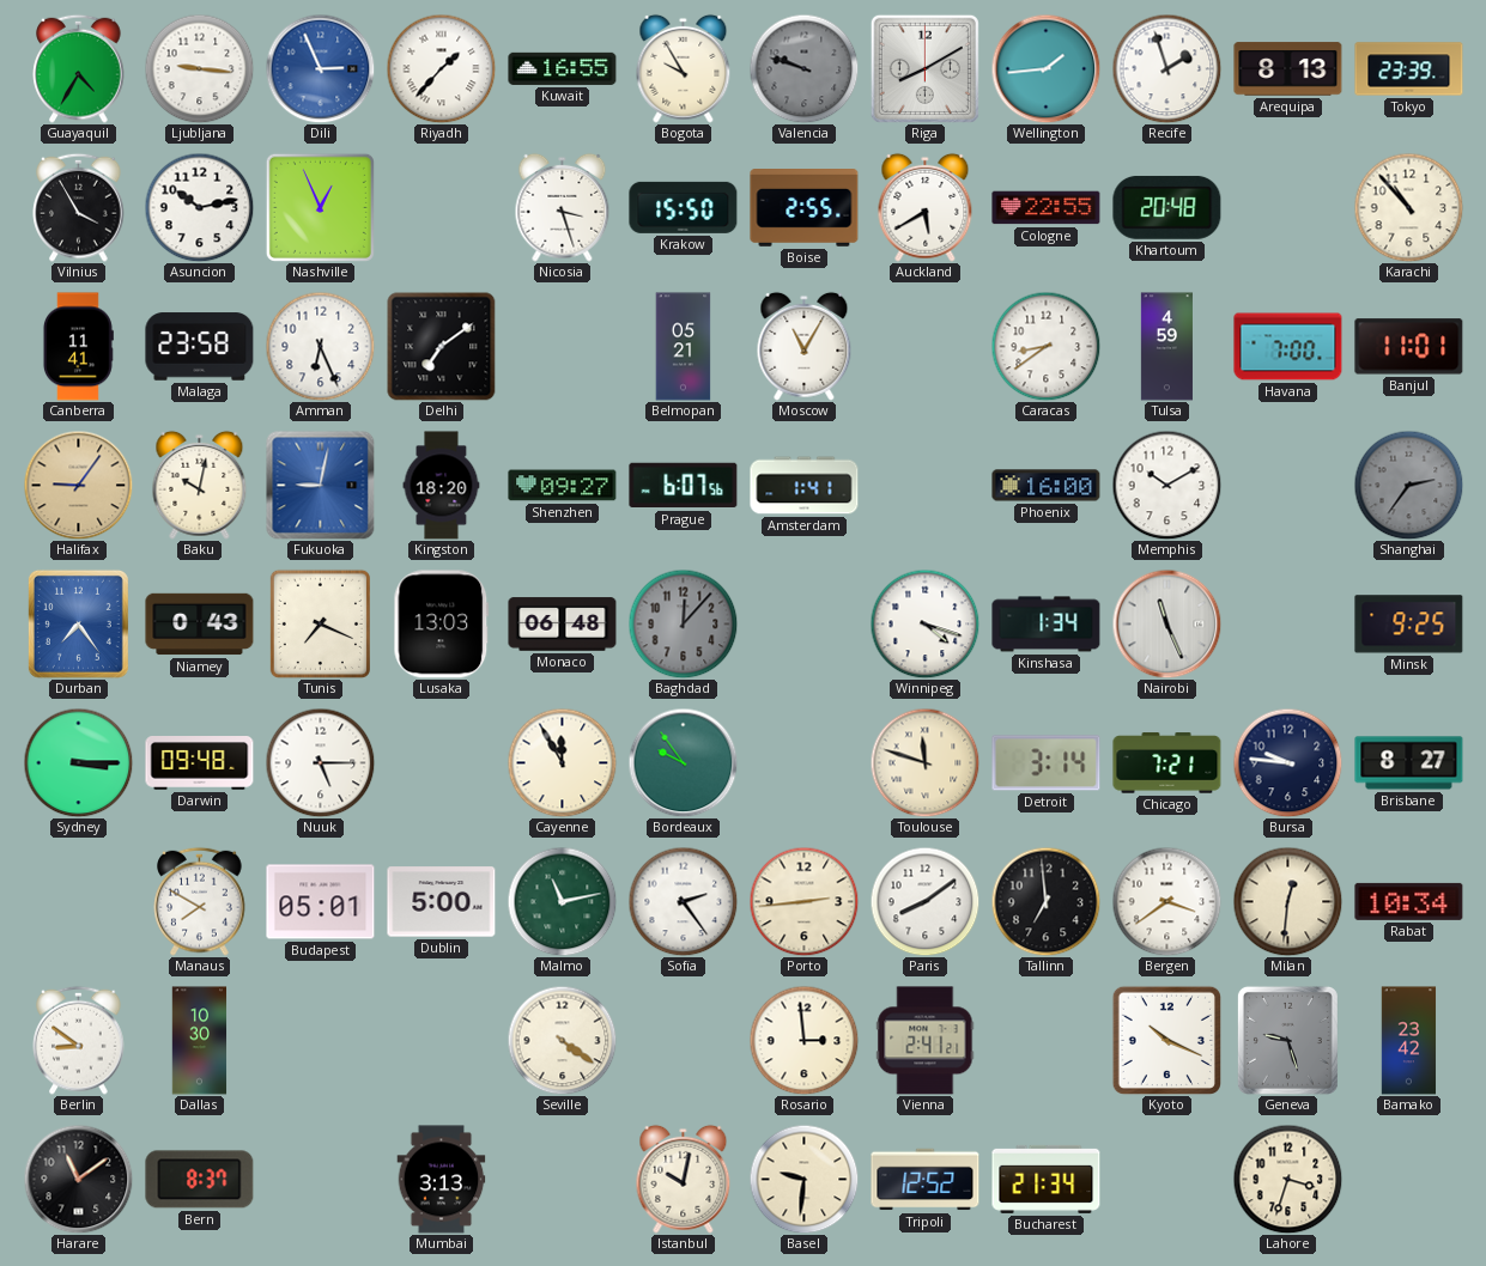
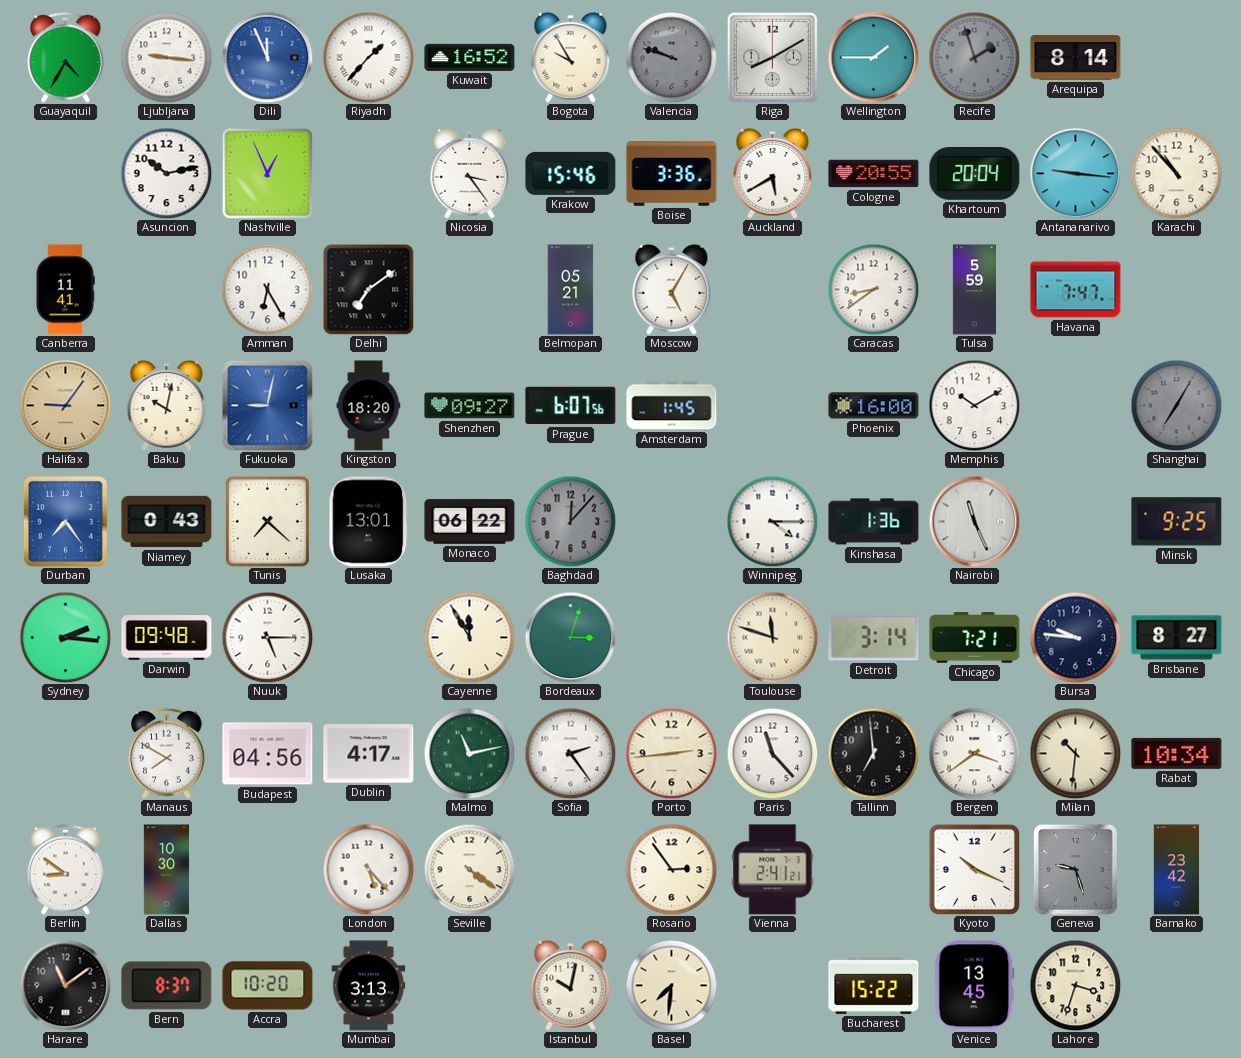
Dili: 2:56 -> 11:56 (267, 57)
Kuwait: 16:55 -> 16:52 (470, 57)
Wellington: 1:44 -> 1:45 (873, 57)
Recife dial: white -> grey (974, 57)
Arequipa: 8:13 -> 8:14 (1076, 58)
Tokyo: 23:39 -> none (1409, 69)
Vilnius: 3:55 -> none (79, 207)
Nicosia: 3:27 -> 3:24 (470, 173)
Krakow: 15:50 -> 15:46 (571, 173)
Boise: 2:55 -> 3:36 (672, 174)
Cologne: 22:55 -> 20:55 (874, 174)
Khartoum: 20:48 -> 20:04 (975, 173)
Antananarivo: none -> 9:16 (1075, 173)
Malaga: 23:58 -> none (200, 347)
Amman: 6:26 -> 6:25 (267, 289)
Moscow: 11:05 -> 5:05 (672, 289)
Tulsa: 4:59 -> 5:59 (974, 290)
Havana: 7:00 -> 7:47 (1076, 290)
Banjul: 11:01 -> none (1409, 347)
Amsterdam: 1:41 -> 1:45 (672, 406)
Shanghai: 2:36 -> 7:05 (1176, 405)
Tunis: 7:19 -> 7:22 (267, 521)
Lusaka: 13:03 -> 13:01 (369, 522)
Monaco: 06:48 -> 06:22 (470, 522)
Winnipeg: 4:18 -> 4:15 (772, 521)
Kinshasa: 1:34 -> 1:36 (874, 522)
Sydney: 3:15 -> 2:16 (65, 637)
Bordeaux: 9:54 -> 3:03 (570, 637)
Budapest: 05:01 -> 04:56 (268, 754)
Dublin: 5:00 -> 4:17 (369, 754)
Paris: 8:09 -> 11:23 (772, 753)
Milan: 12:31 -> 10:31 (1075, 753)
London: none -> 5:23 (368, 869)
Rosario: 2:59 -> 2:54 (671, 869)
Accra: none -> 10:20 (268, 986)
Basel: 9:31 -> 7:31 (671, 985)
Tripoli: 12:52 -> none (926, 1180)
Bucharest: 21:34 -> 15:22 (874, 985)
Venice: none -> 13:45 (975, 986)
